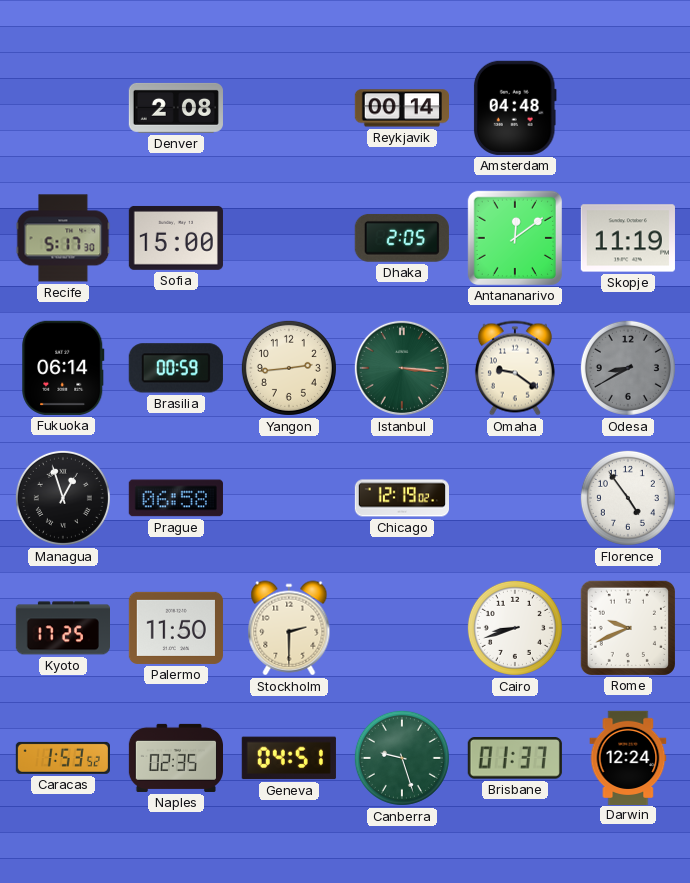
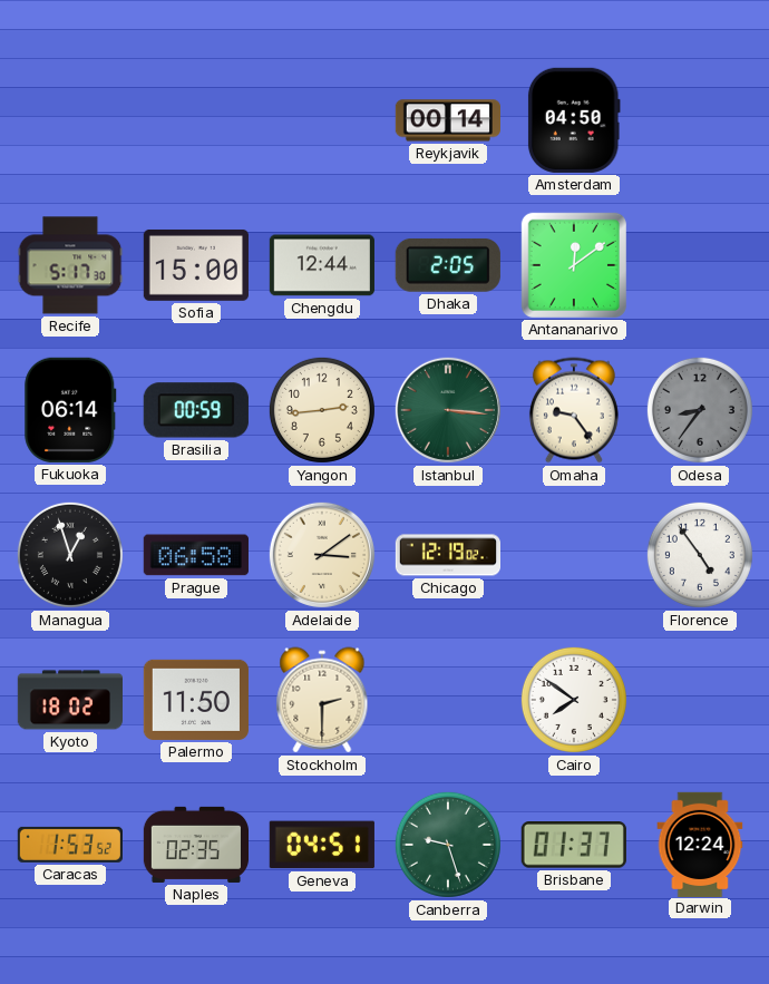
Denver: 2:08 -> none (176, 108)
Amsterdam: 04:48 -> 04:50 (574, 120)
Chengdu: none -> 12:44 (322, 265)
Skopje: 11:19 -> none (628, 238)
Omaha: 9:21 -> 9:24 (574, 410)
Odesa: 8:40 -> 8:36 (700, 410)
Adelaide: none -> 3:09 (322, 555)
Kyoto: 17:25 -> 18:02 (69, 700)
Cairo: 8:42 -> 7:51 (574, 700)
Rome: 9:41 -> none (628, 628)
